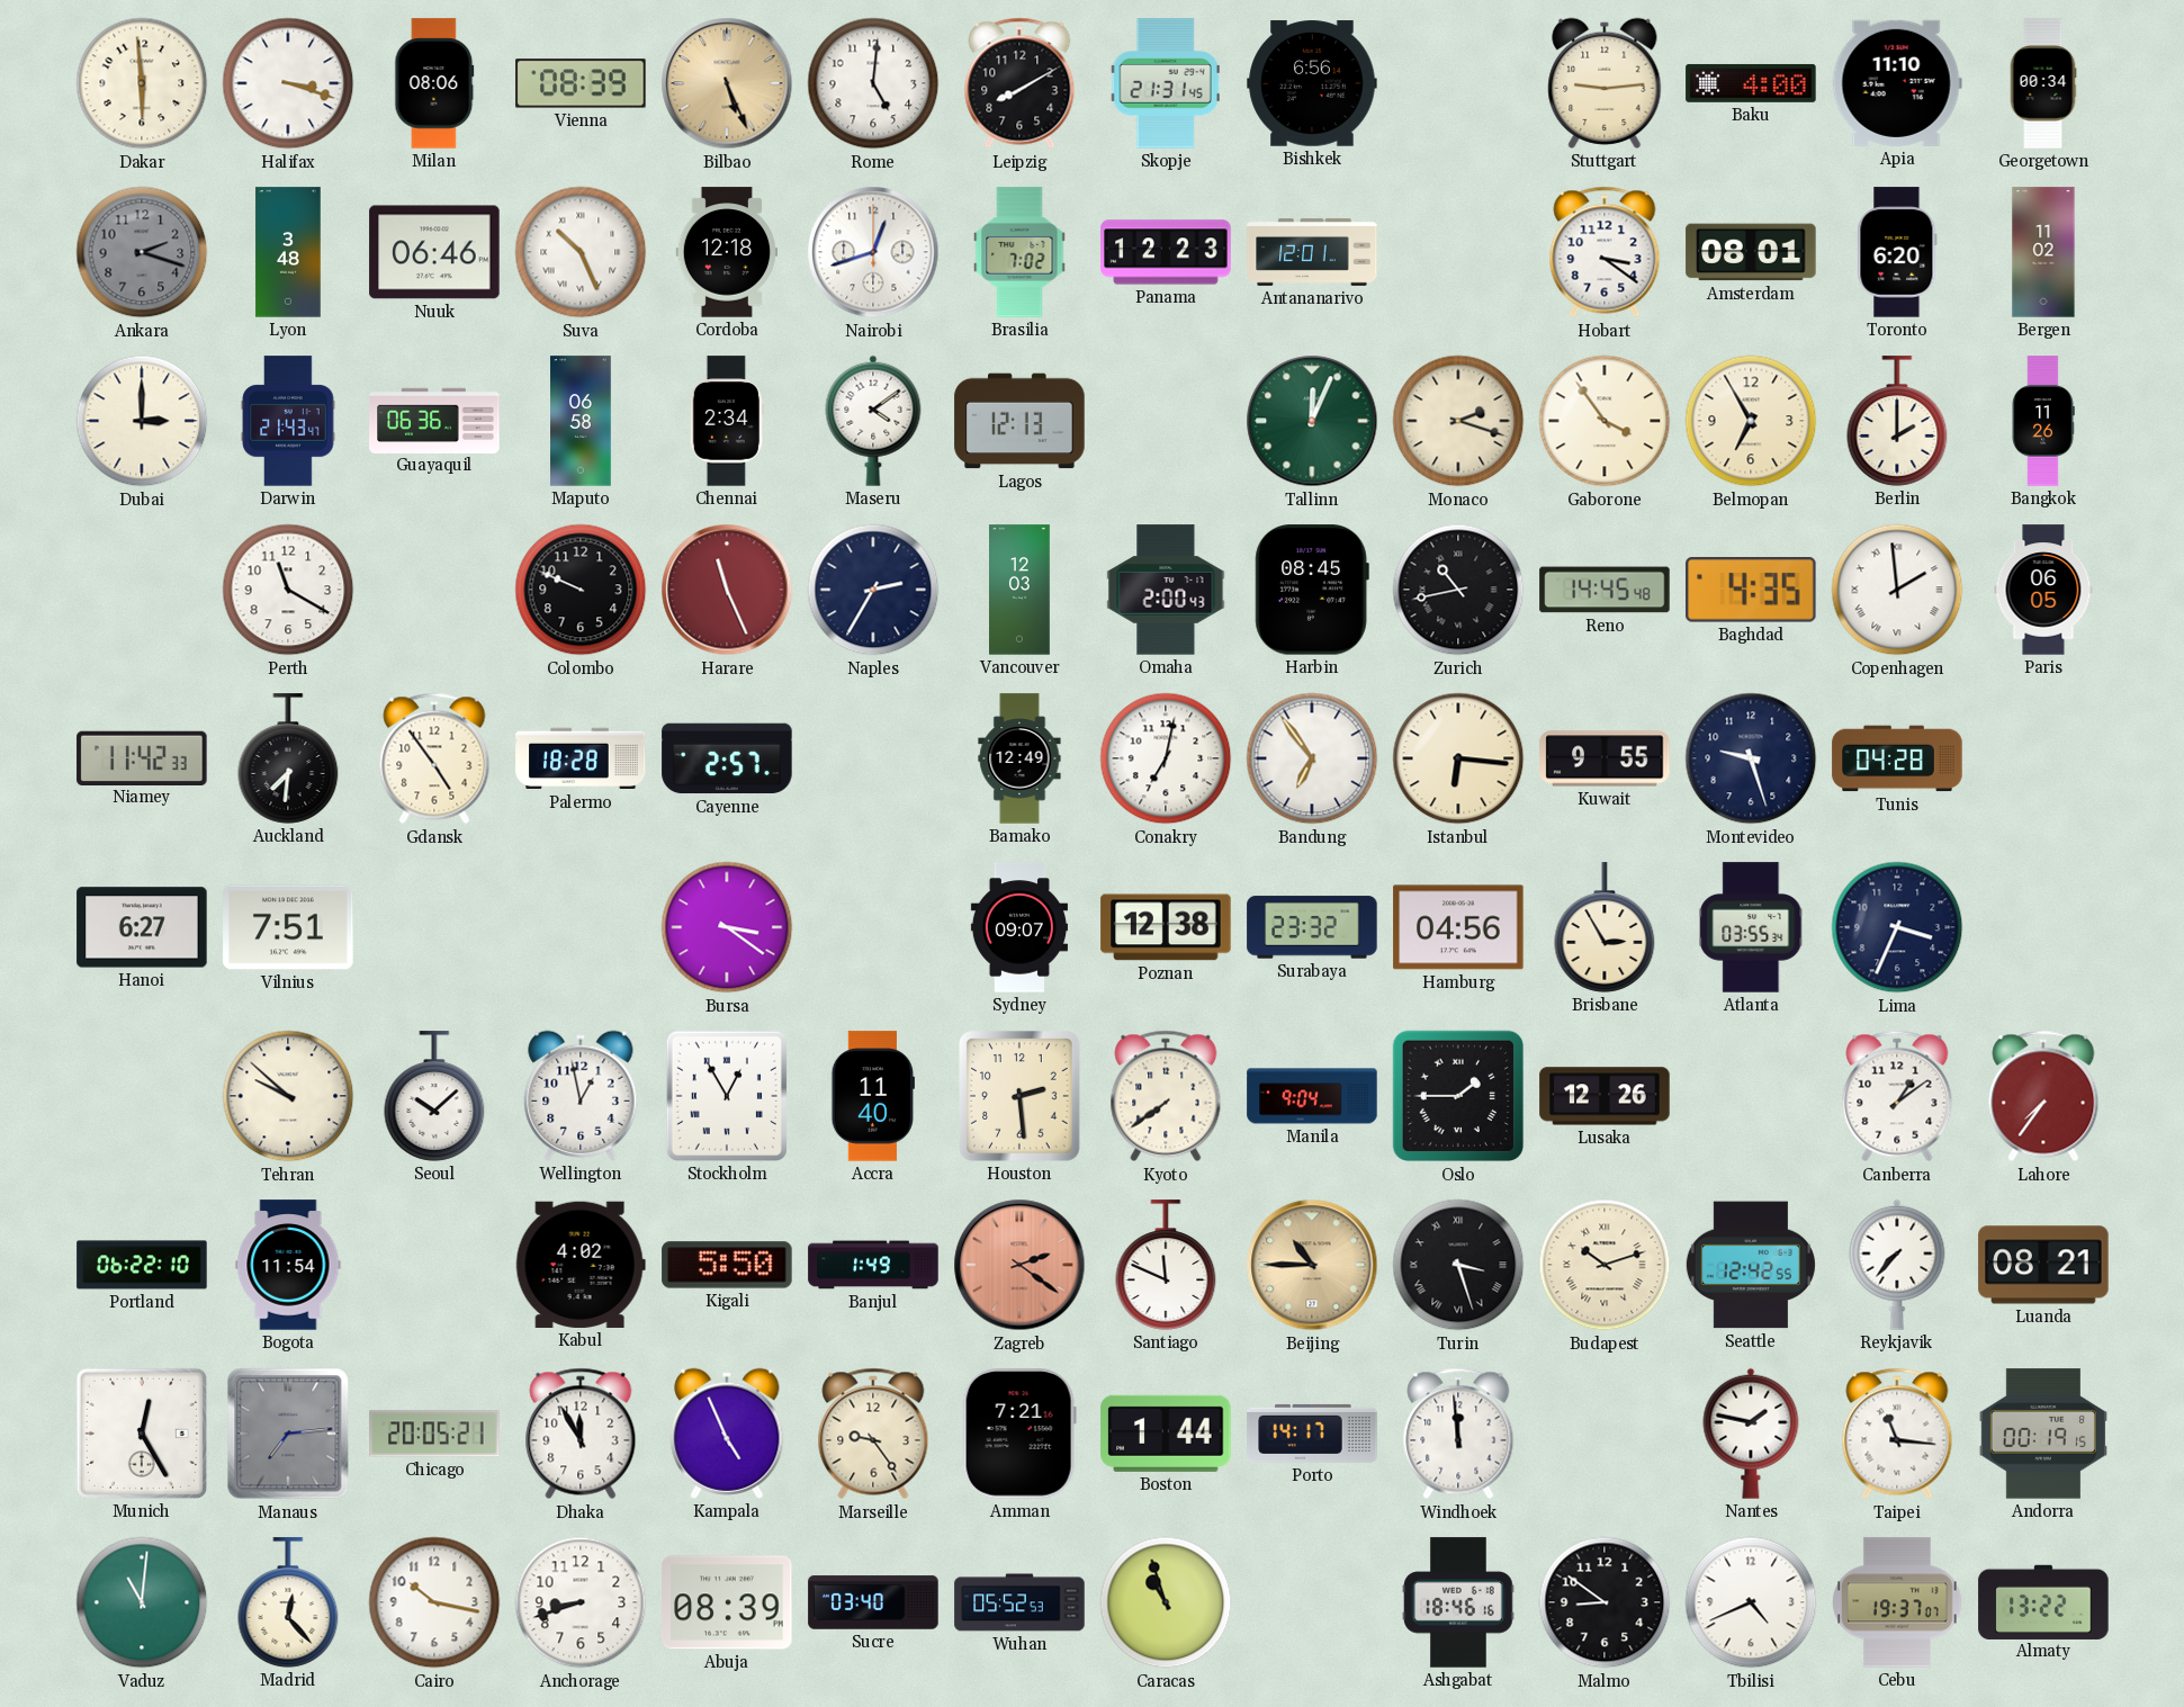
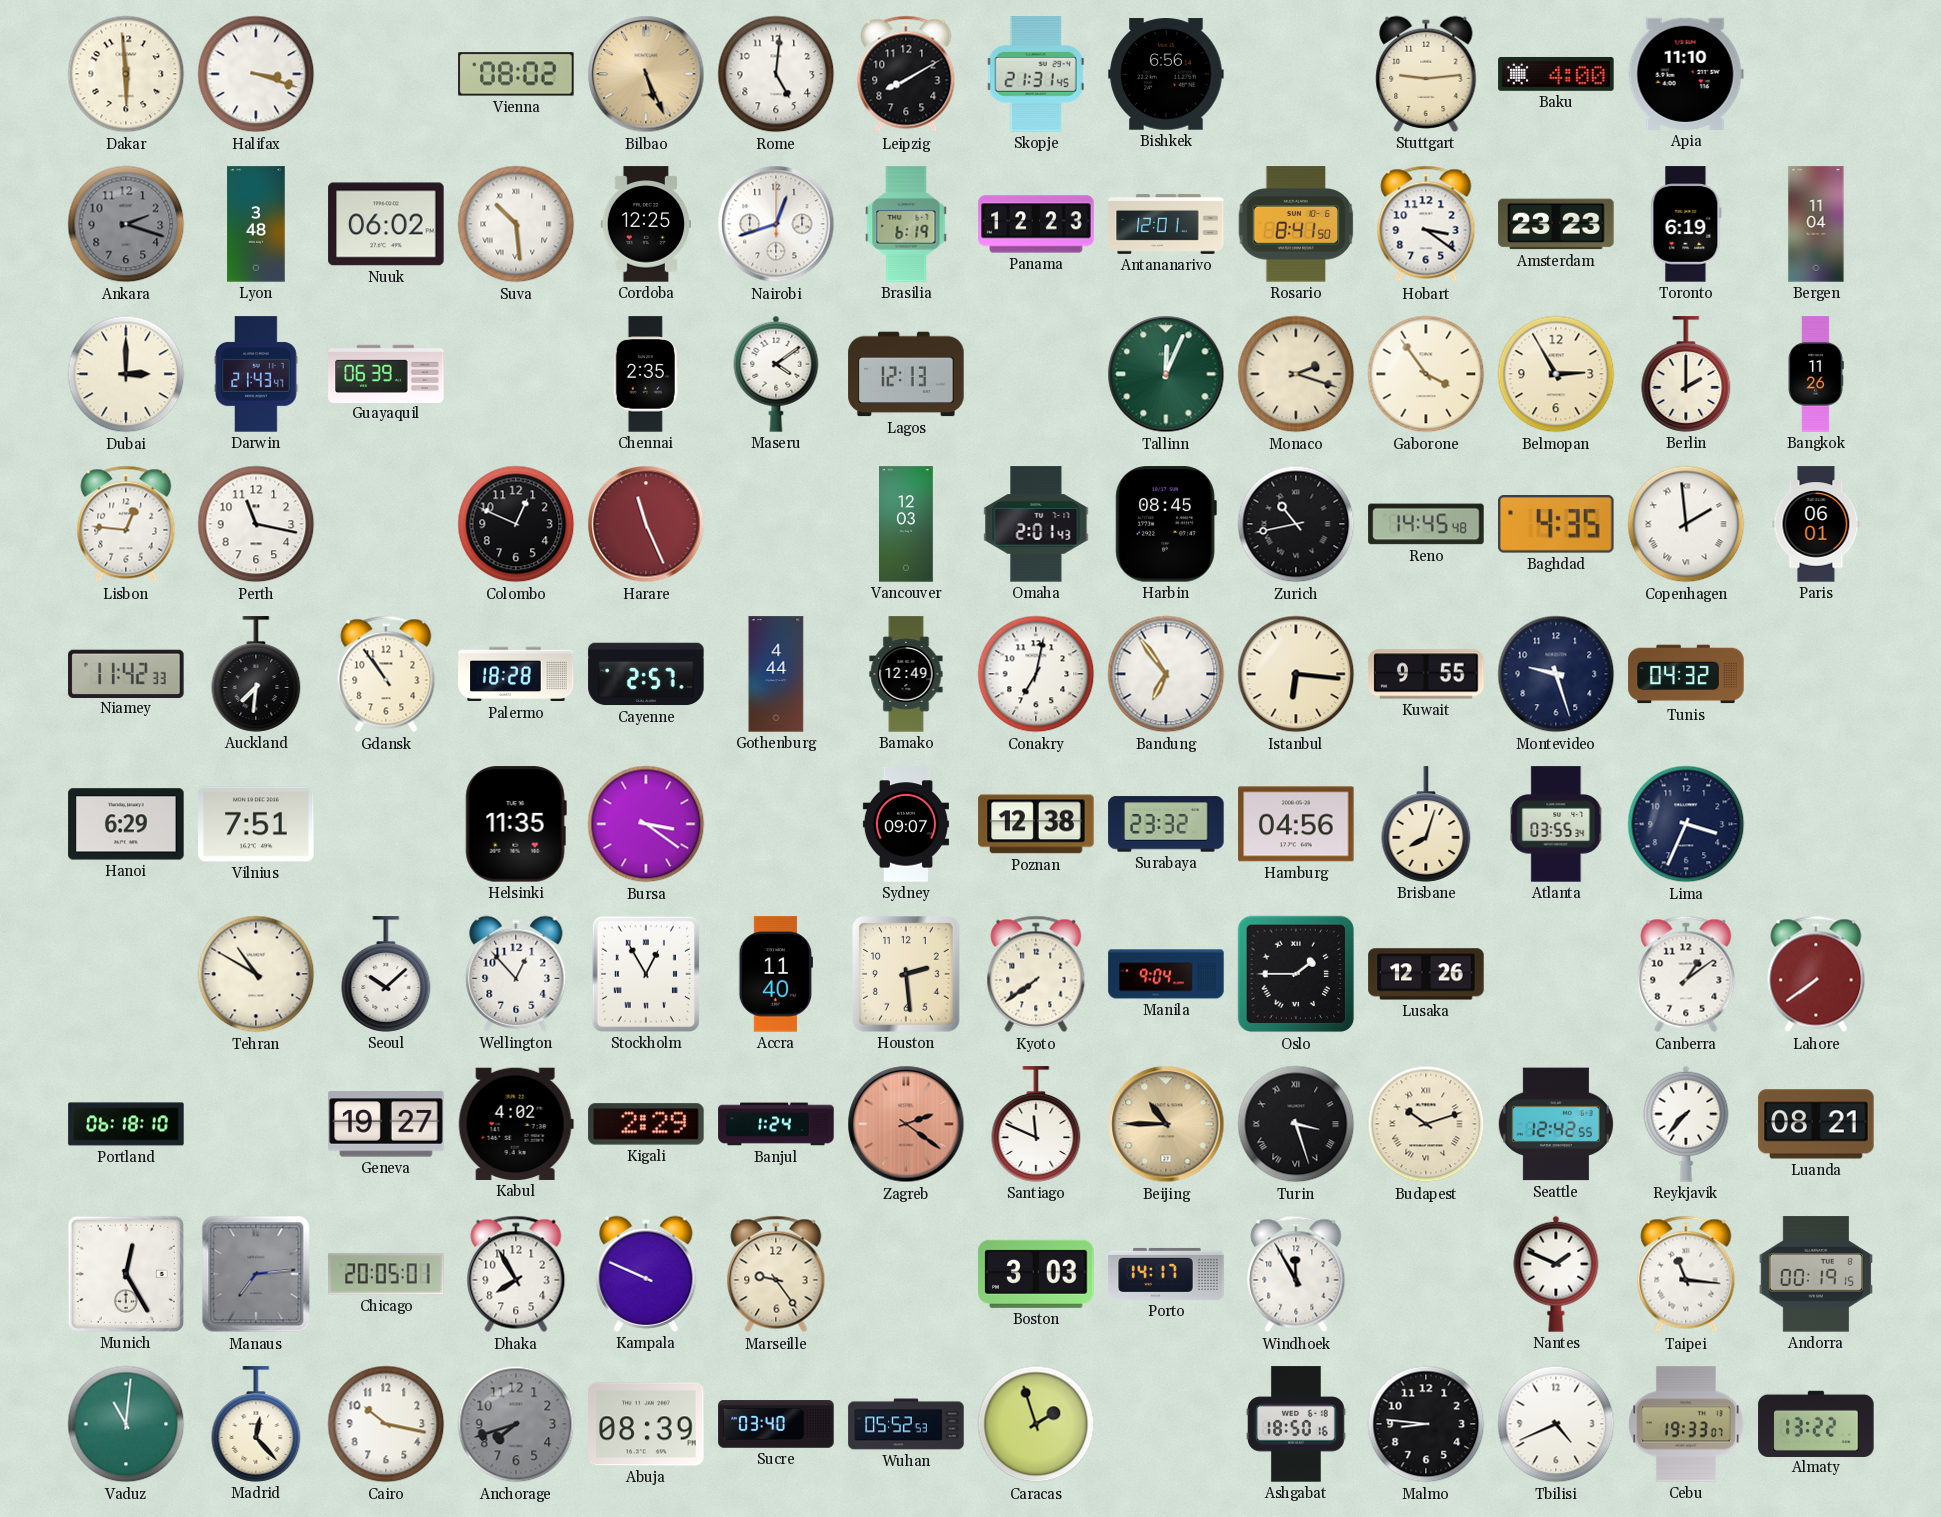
Milan: 08:06 -> none (434, 83)
Vienna: 08:39 -> 08:02 (516, 74)
Georgetown: 00:34 -> none (2043, 83)
Nuuk: 06:46 -> 06:02 (386, 224)
Suva: 10:26 -> 10:29 (516, 224)
Cordoba: 12:18 -> 12:25 (645, 224)
Brasilia: 7:02 -> 6:19 (906, 224)
Rosario: none -> 8:41 (1296, 224)
Amsterdam: 08:01 -> 23:23 (1556, 224)
Toronto: 6:20 -> 6:19 (1686, 224)
Bergen: 11:02 -> 11:04 (1816, 224)
Guayaquil: 06:36 -> 06:39 (386, 373)
Maputo: 06:58 -> none (581, 421)
Chennai: 2:34 -> 2:35 (646, 374)
Belmopan: 6:55 -> 2:55 (1556, 374)
Lisbon: none -> 12:46 (126, 524)
Perth: 11:20 -> 11:17 (256, 524)
Colombo: 9:49 -> 12:49 (516, 524)
Naples: 2:35 -> none (873, 590)
Omaha: 2:00 -> 2:01 (1036, 524)
Paris: 06:05 -> 06:01 (1816, 524)
Gdansk: 4:54 -> 10:54 (386, 674)
Gothenburg: none -> 4:44 (776, 674)
Tunis: 04:28 -> 04:32 (1686, 674)
Hanoi: 6:27 -> 6:29 (126, 824)
Helsinki: none -> 11:35 (516, 824)
Brisbane: 2:55 -> 8:03 (1426, 824)
Tehran: 9:52 -> 10:50 (256, 974)
Wellington: 12:58 -> 12:53 (516, 974)
Lahore: 7:36 -> 7:39 (1816, 974)
Portland: 06:22 -> 06:18 (126, 1124)
Bogota: 11:54 -> none (288, 1265)
Geneva: none -> 19:27 (386, 1124)
Kigali: 5:50 -> 2:29 (646, 1124)
Banjul: 1:49 -> 1:24 (776, 1124)
Chicago: 20:05:21 -> 20:05:01 (386, 1274)
Dhaka: 11:55 -> 7:55 (516, 1274)
Kampala: 4:56 -> 9:49 (646, 1274)
Amman: 7:21 -> none (1019, 1434)
Boston: 1:44 -> 3:03 (1036, 1274)
Windhoek: 11:59 -> 11:55 (1296, 1274)
Nantes: 1:47 -> 1:49 (1556, 1274)
Anchorage: 8:42 -> 7:42 (516, 1424)
Anchorage dial: white -> grey (516, 1424)
Caracas: 10:57 -> 1:57 (1036, 1424)
Ashgabat: 18:46 -> 18:50 (1296, 1424)
Malmo: 8:51 -> 8:46 (1426, 1424)
Cebu: 19:37 -> 19:33 (1686, 1424)
